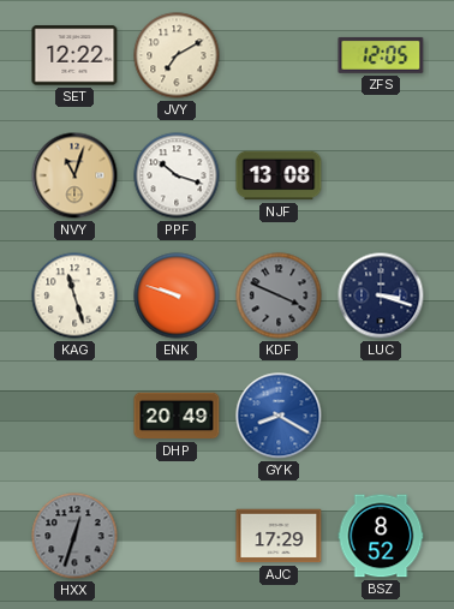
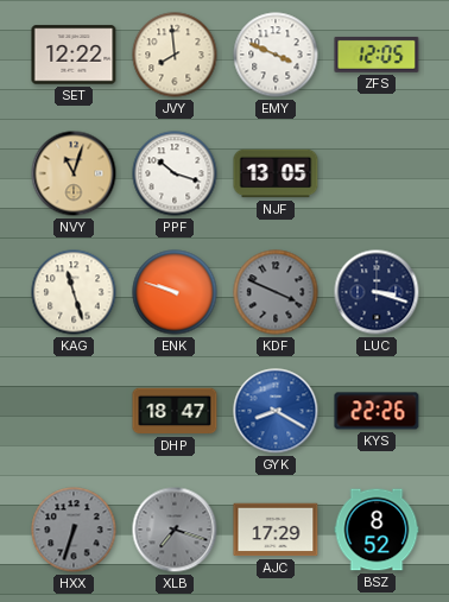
JVY: 7:10 -> 7:59 (175, 55)
EMY: none -> 3:49 (276, 55)
NJF: 13:08 -> 13:05 (276, 173)
DHP: 20:49 -> 18:47 (175, 411)
KYS: none -> 22:26 (377, 411)
HXX: 12:33 -> 6:33 (74, 530)
XLB: none -> 7:18 (175, 530)
